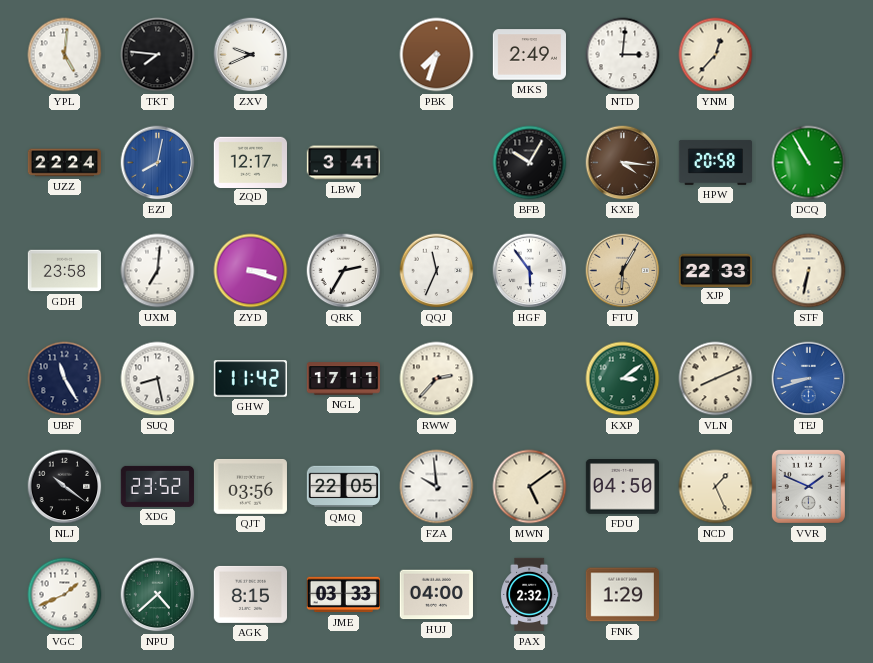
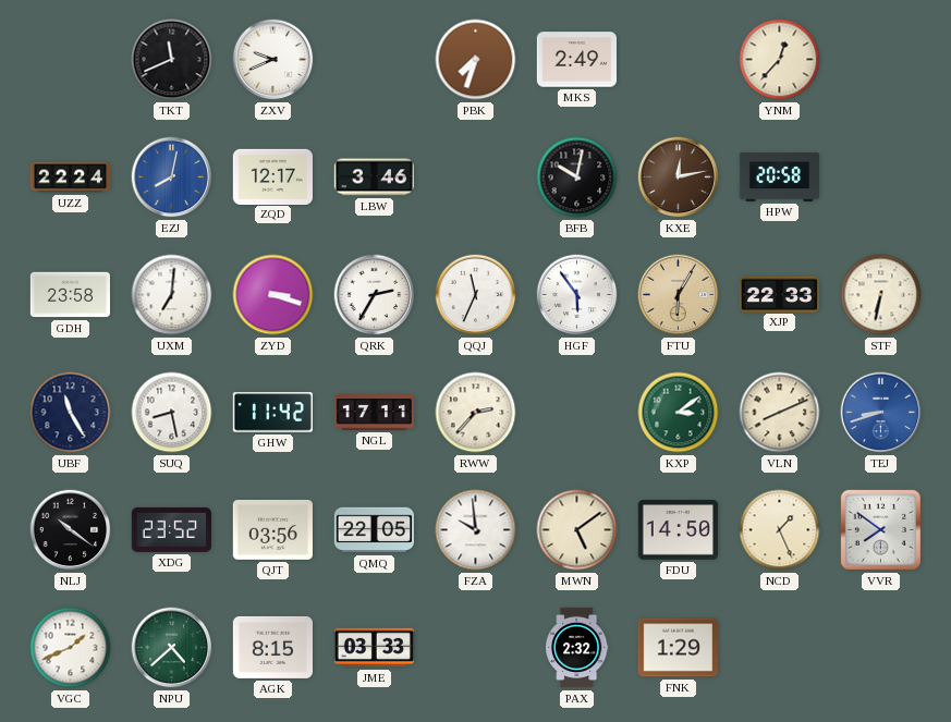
YPL: 5:01 -> none (65, 55)
TKT: 7:46 -> 11:41 (172, 60)
NTD: 3:01 -> none (623, 55)
LBW: 3:41 -> 3:46 (374, 178)
BFB: 10:05 -> 10:02 (577, 178)
KXE: 4:16 -> 12:13 (679, 178)
DCQ: 10:55 -> none (809, 163)
FDU: 04:50 -> 14:50 (678, 530)
VVR: 1:49 -> 7:51 (880, 529)
HUJ: 04:00 -> none (436, 595)
